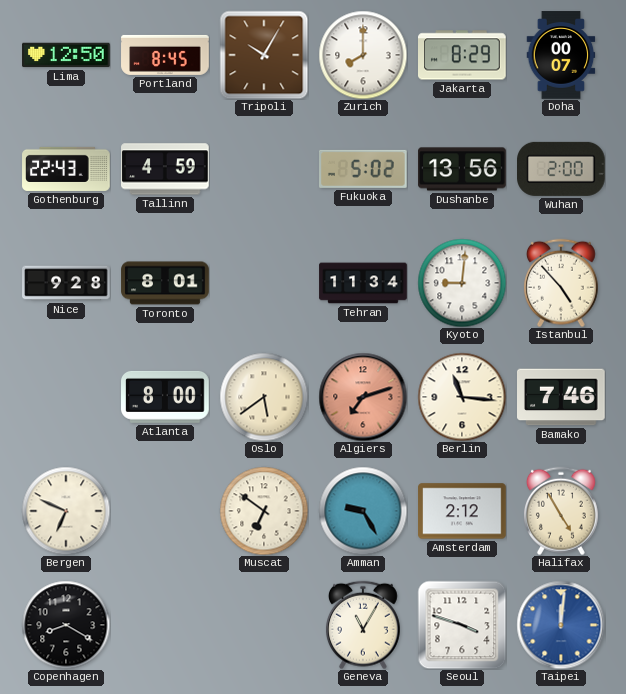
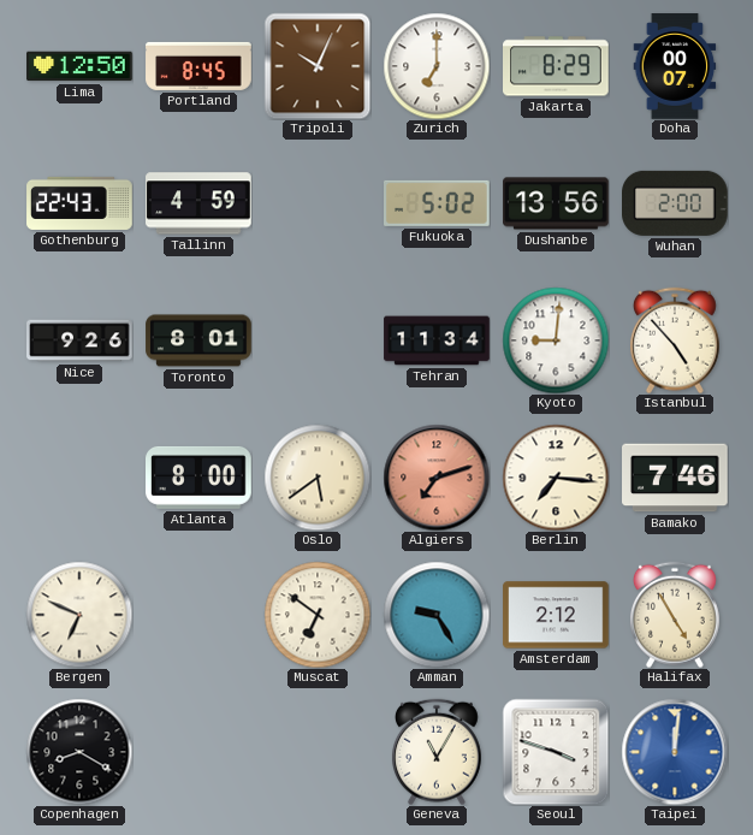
Tripoli: 10:05 -> 10:04 (318, 66)
Zurich: 8:00 -> 7:00 (437, 66)
Nice: 9:28 -> 9:26 (79, 340)
Berlin: 11:16 -> 7:16 (556, 478)
